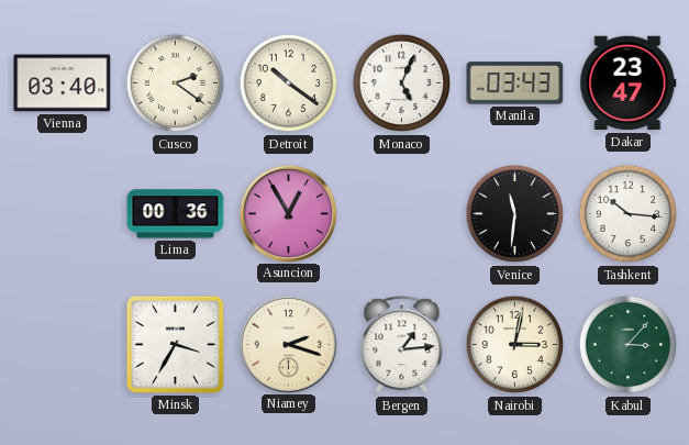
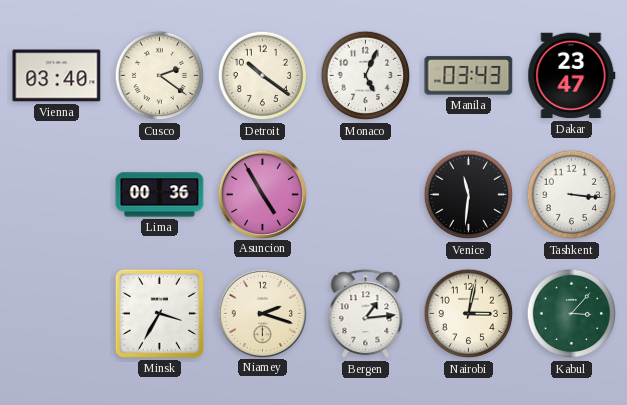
Asuncion: 12:55 -> 4:55 (262, 194)
Tashkent: 10:16 -> 3:16 (572, 195)
